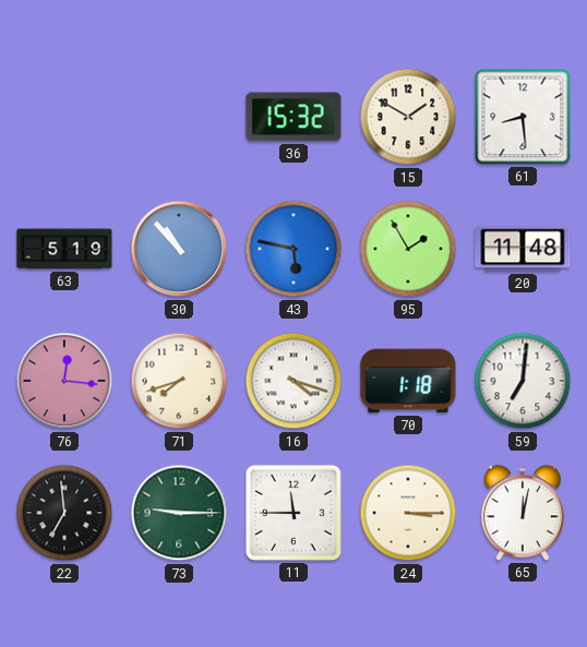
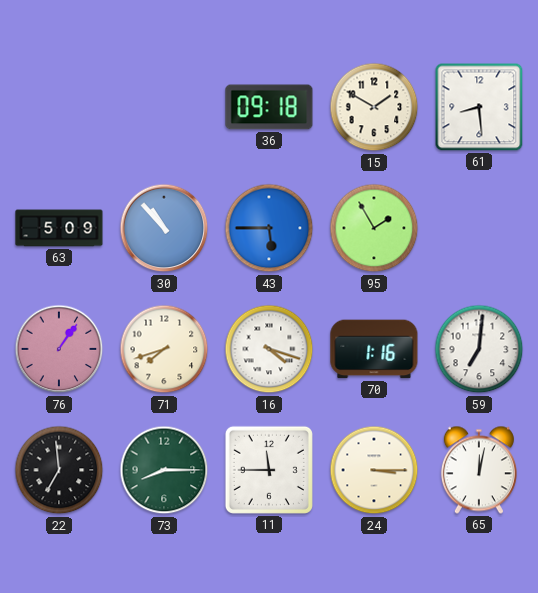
36: 15:32 -> 09:18 (269, 107)
63: 5:19 -> 5:09 (59, 228)
43: 5:47 -> 5:45 (269, 228)
20: 11:48 -> none (523, 249)
76: 12:16 -> 1:06 (59, 349)
70: 1:18 -> 1:16 (374, 349)
73: 9:15 -> 8:15 (164, 470)
